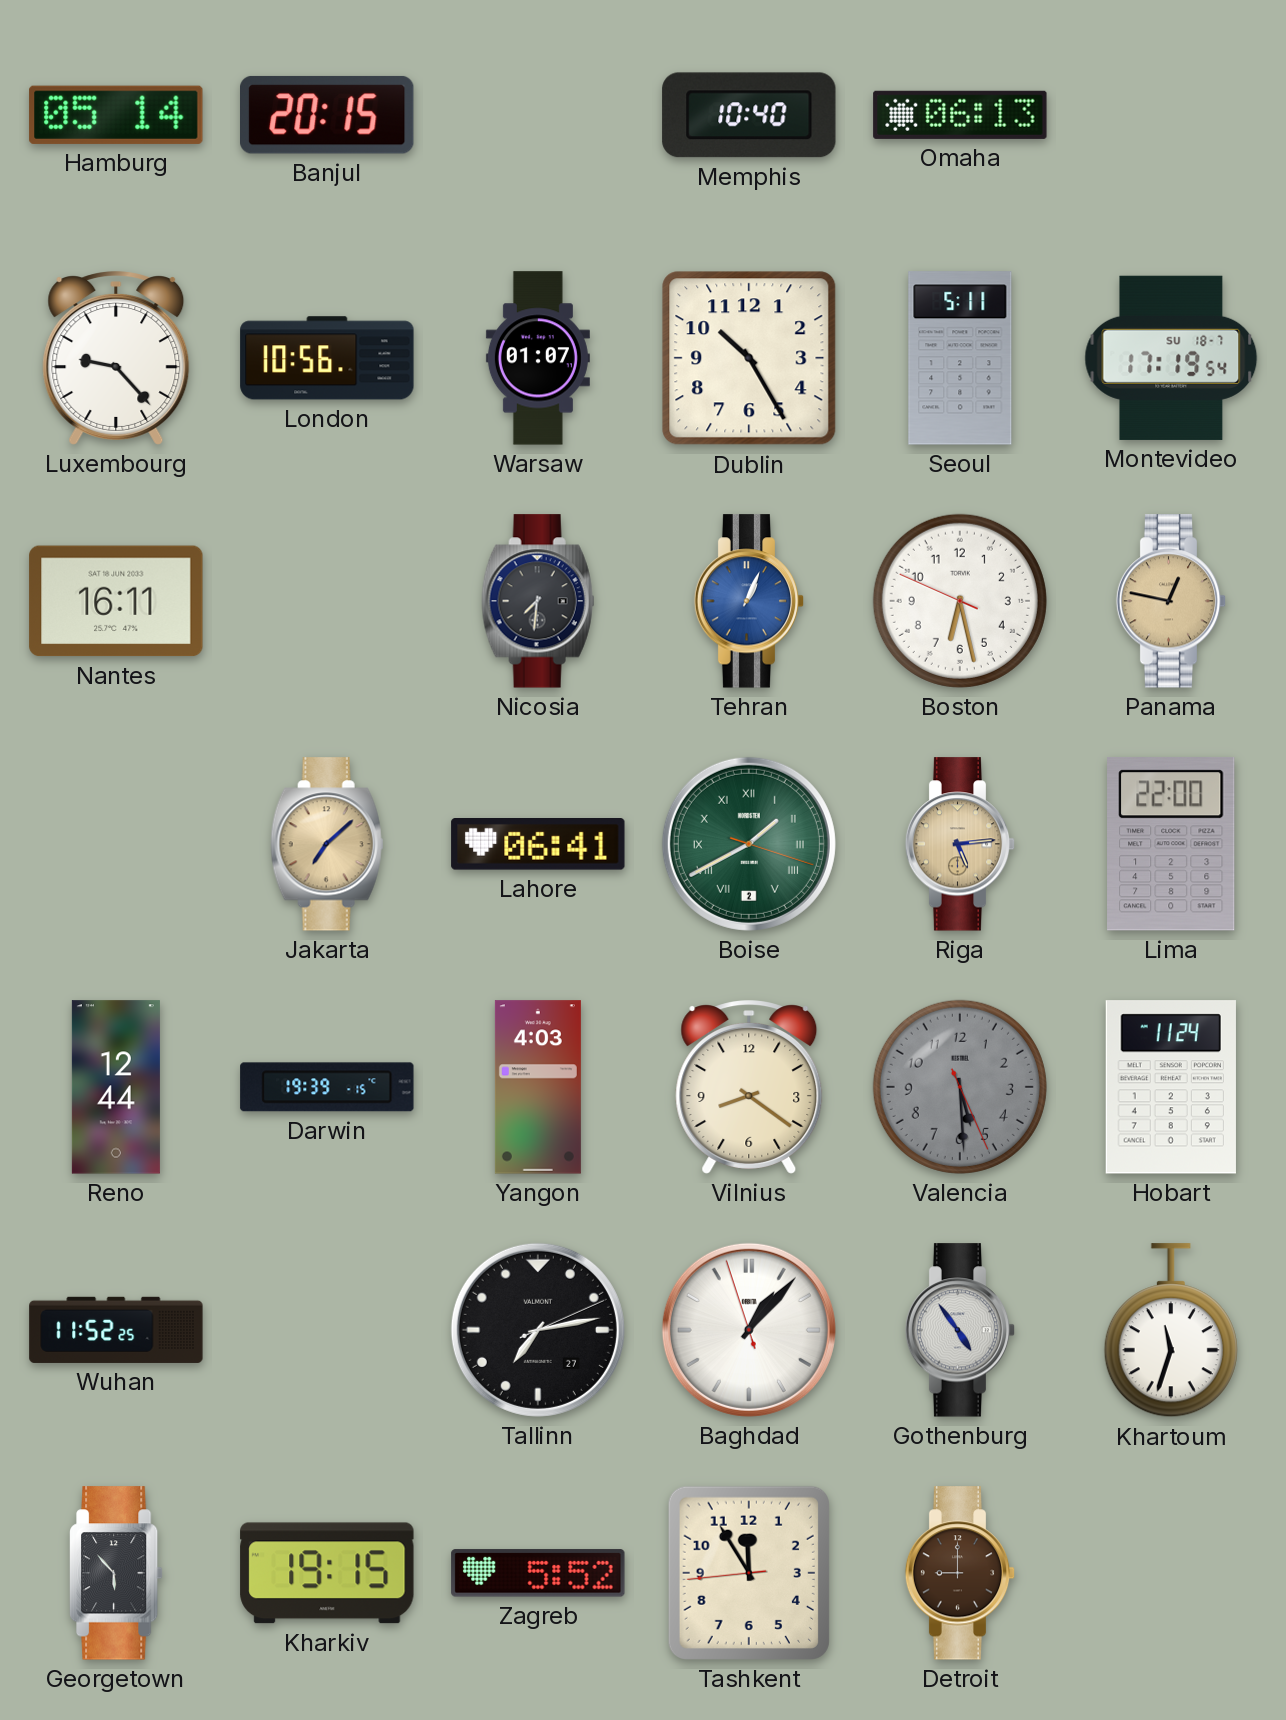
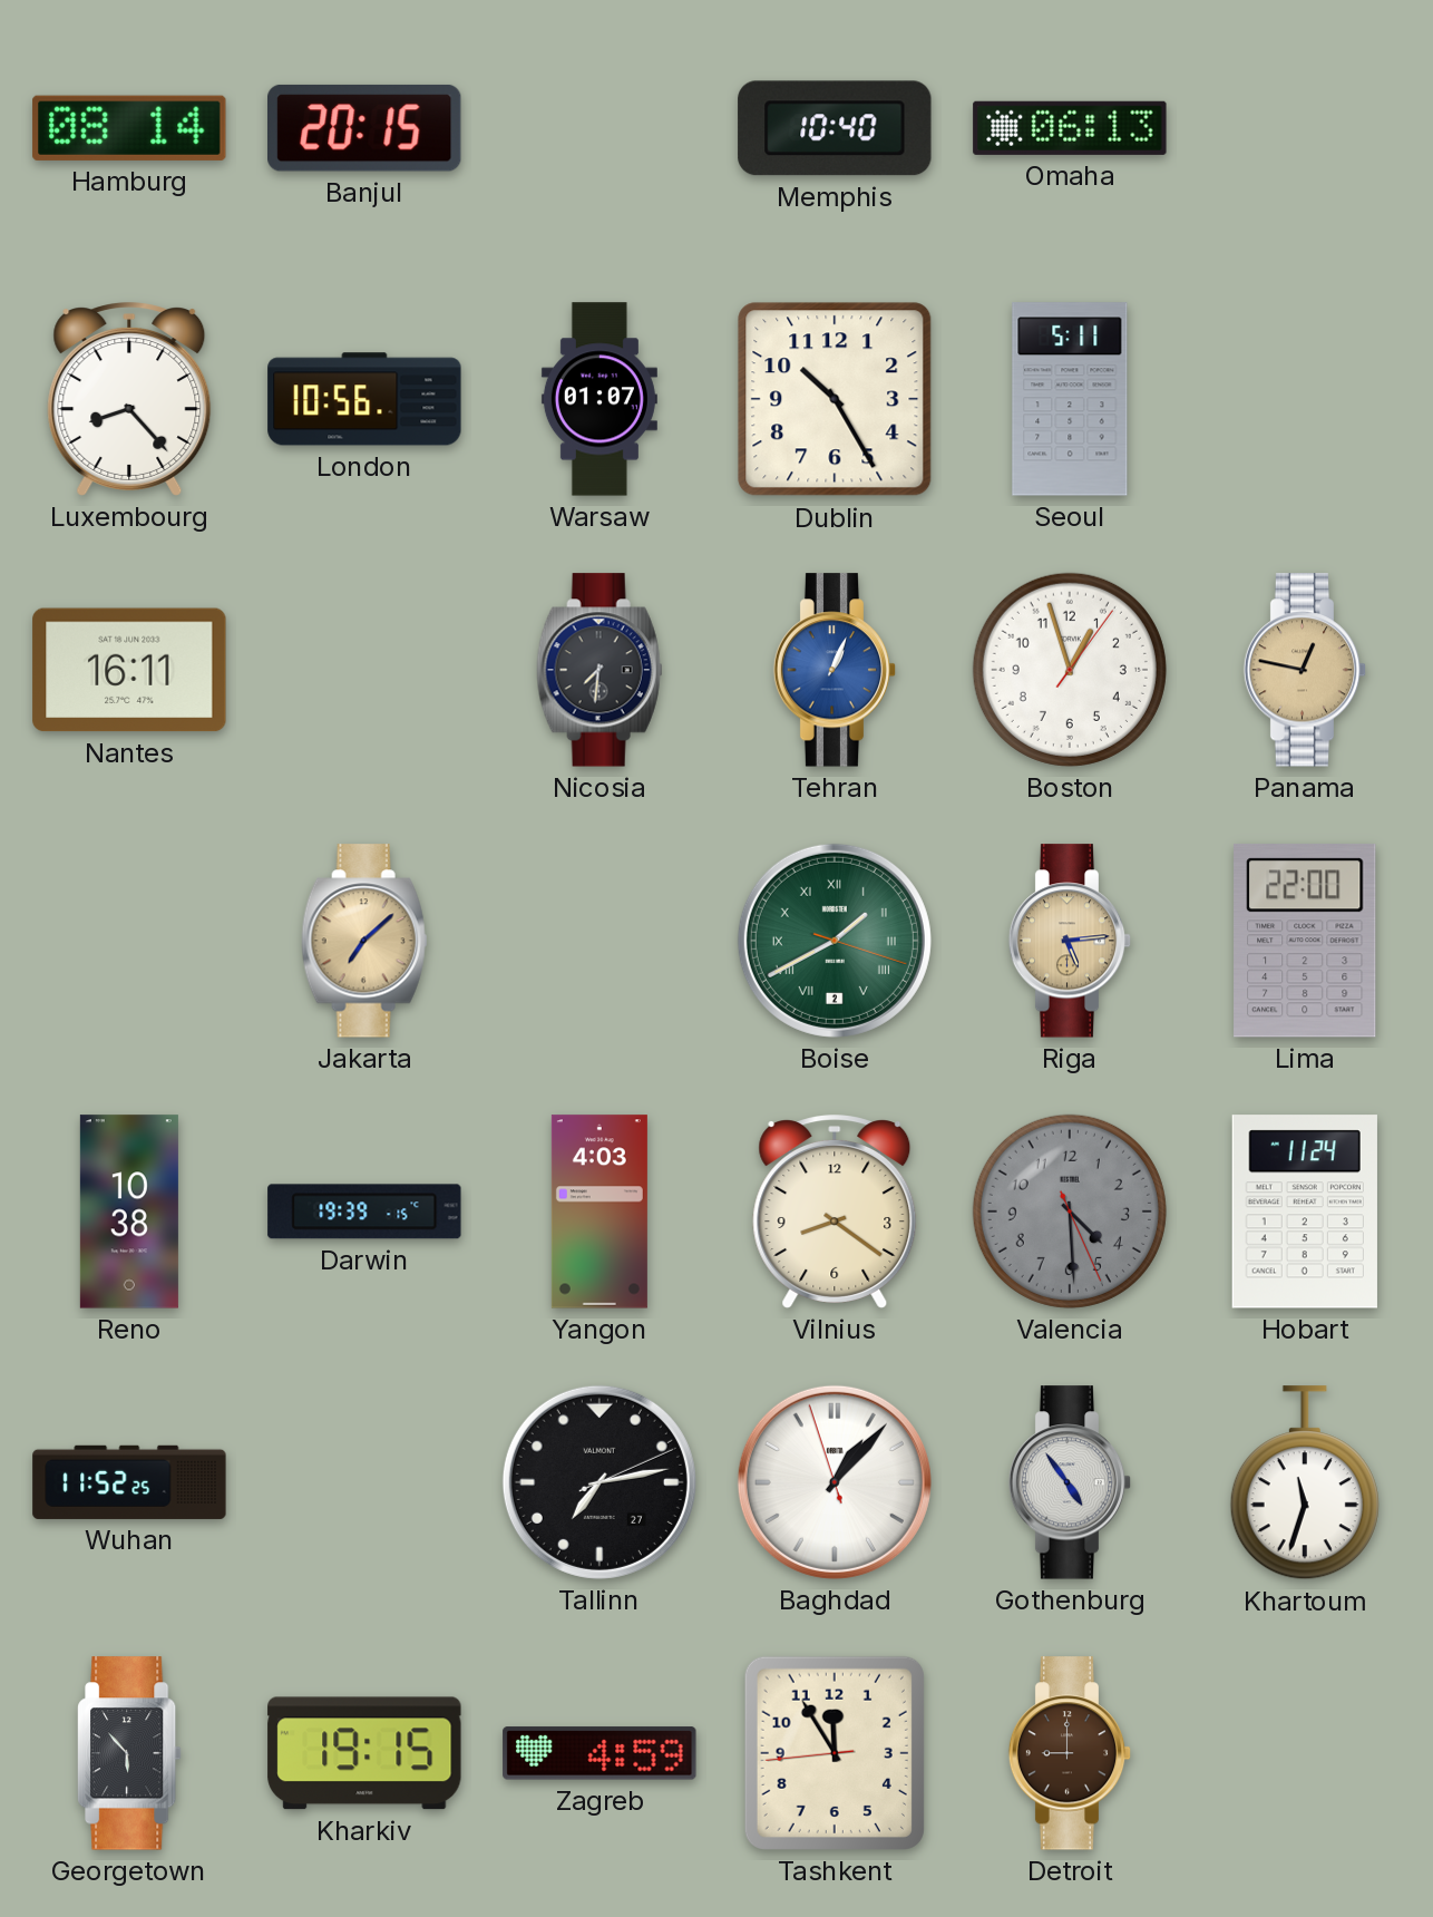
Hamburg: 05:14 -> 08:14 (129, 128)
Luxembourg: 9:23 -> 8:23 (129, 399)
Montevideo: 17:19 -> none (1171, 358)
Boston: 6:27 -> 12:57 (1070, 670)
Lahore: 06:41 -> none (538, 845)
Reno: 12:44 -> 10:38 (129, 1211)
Valencia: 5:29 -> 4:29 (1070, 1211)
Zagreb: 5:52 -> 4:59 (599, 1753)
